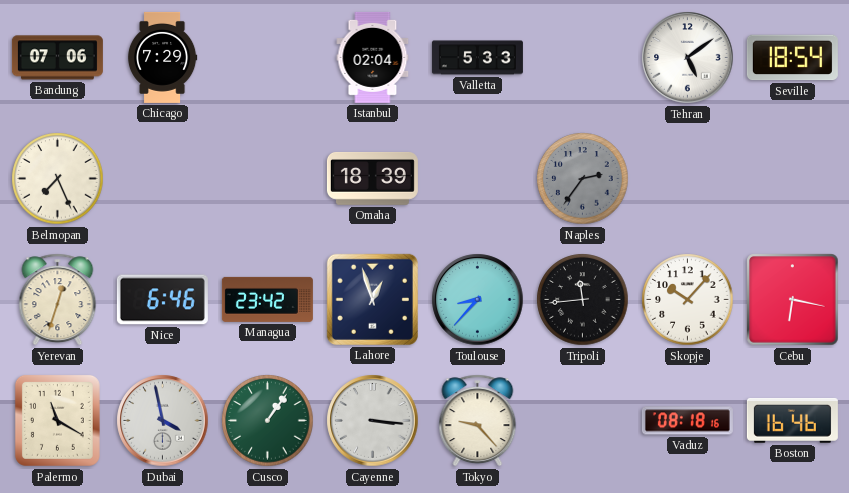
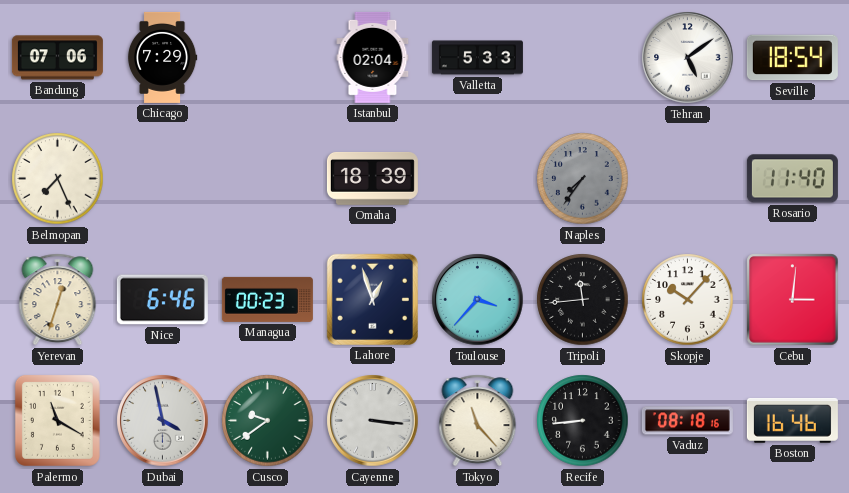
Naples: 2:36 -> 7:36 (583, 179)
Rosario: none -> 11:40 (792, 179)
Managua: 23:42 -> 00:23 (267, 299)
Toulouse: 8:37 -> 3:37 (478, 300)
Cebu: 6:17 -> 3:01 (793, 300)
Cusco: 1:06 -> 9:39 (268, 421)
Tokyo: 9:23 -> 11:23 (478, 421)
Recife: none -> 8:44 (583, 421)
